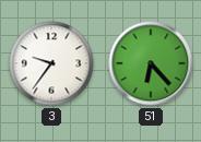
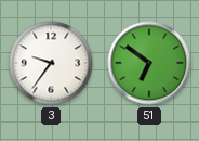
51: 6:23 -> 6:51 (149, 63)
